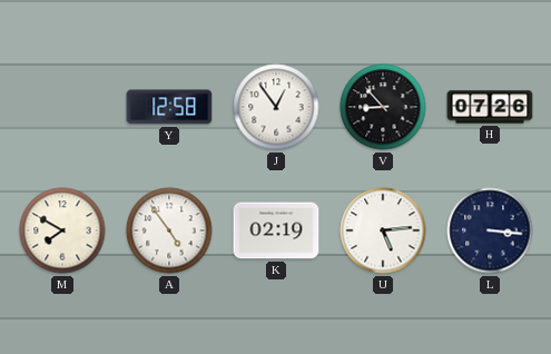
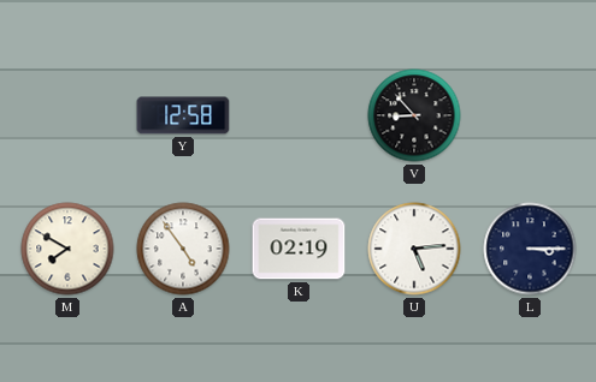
J: 12:54 -> none (276, 107)
H: 07:26 -> none (490, 107)
L: 3:16 -> 3:15 (530, 249)
